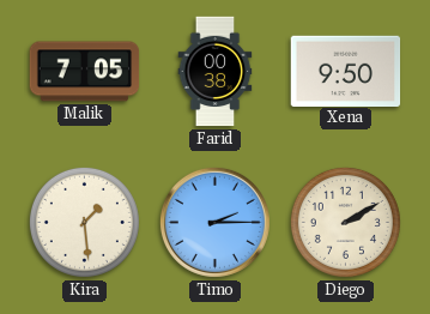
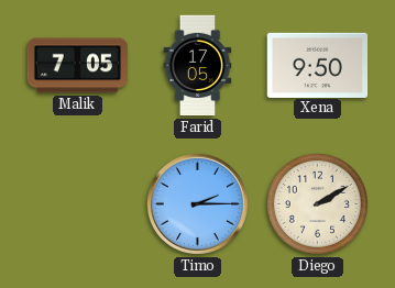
Farid: 00:38 -> 17:05 (198, 66)
Kira: 1:29 -> none (84, 222)
